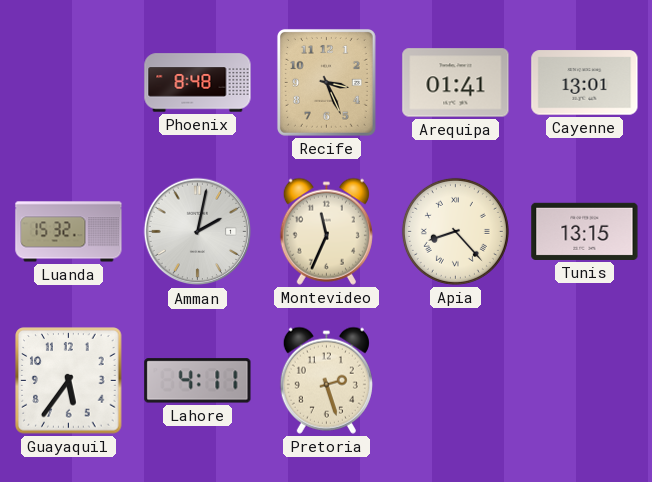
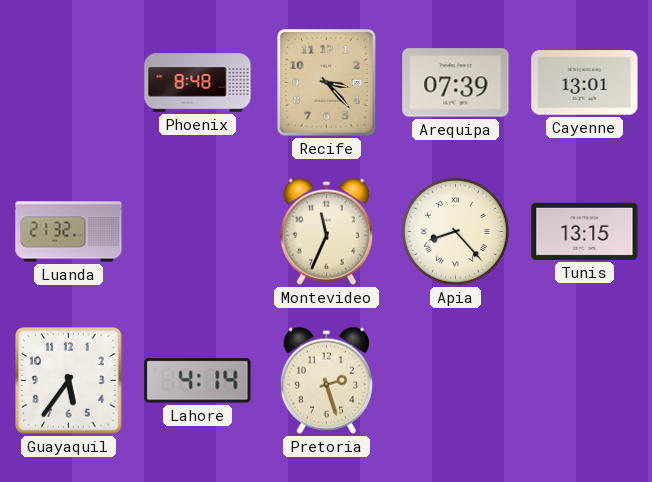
Recife: 3:26 -> 3:23 (326, 82)
Arequipa: 01:41 -> 07:39 (456, 83)
Luanda: 15:32 -> 21:32 (69, 232)
Amman: 2:02 -> none (198, 232)
Lahore: 4:11 -> 4:14 (198, 381)
